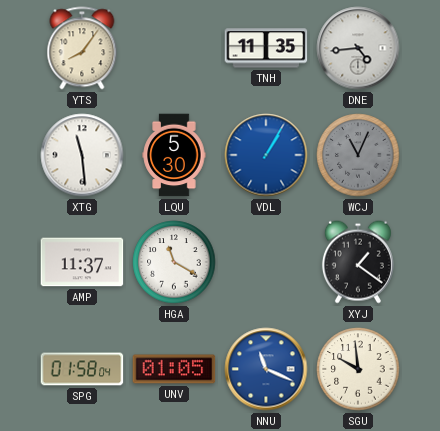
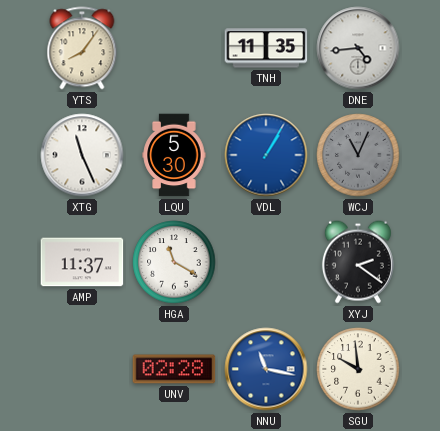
XTG: 11:29 -> 11:26 (82, 155)
XYJ: 1:21 -> 2:21 (358, 262)
SPG: 01:58 -> none (82, 369)
UNV: 01:05 -> 02:28 (174, 369)
NNU: 11:19 -> 11:17 (266, 369)
